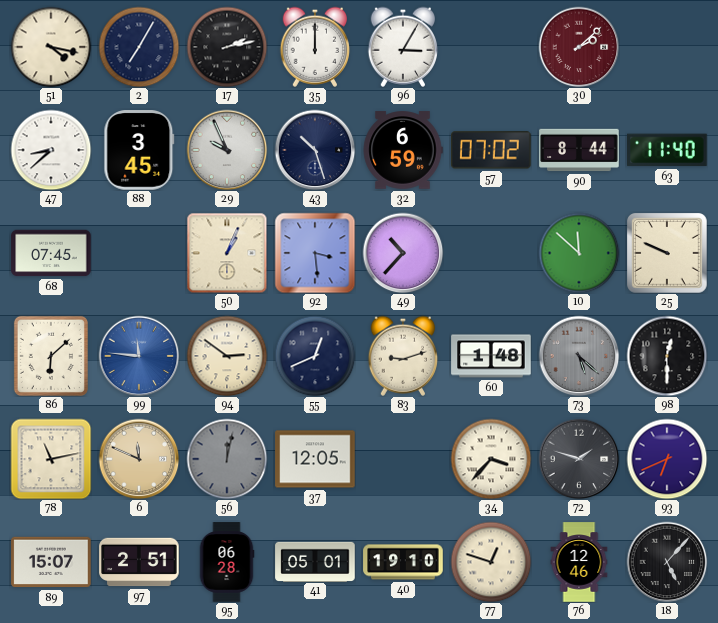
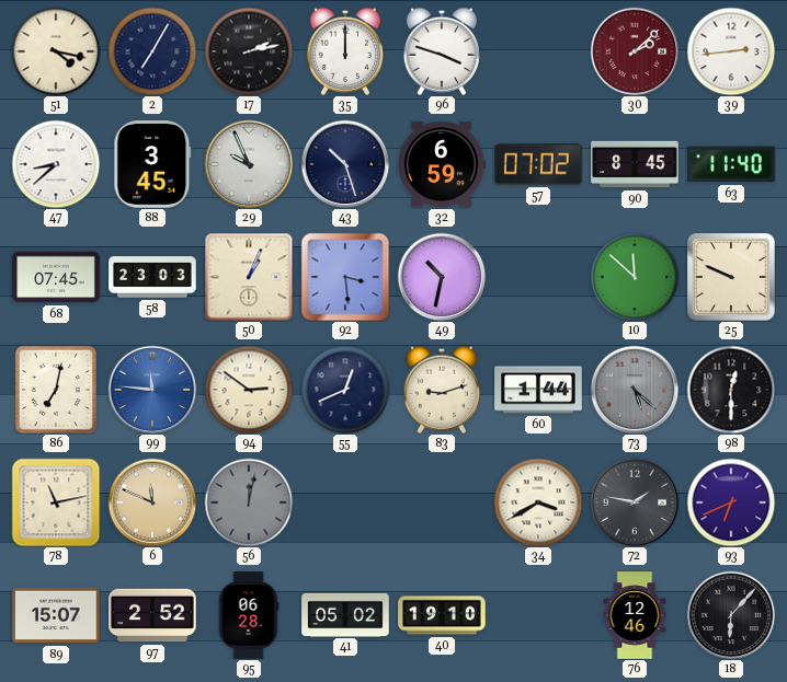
96: 3:05 -> 3:48 (442, 51)
39: none -> 2:44 (731, 51)
90: 8:44 -> 8:45 (635, 164)
58: none -> 23:03 (152, 277)
49: 10:37 -> 10:32 (442, 277)
86: 6:08 -> 7:02 (56, 390)
60: 1:48 -> 1:44 (538, 390)
37: 12:05 -> none (315, 459)
34: 3:37 -> 3:40 (538, 502)
72: 1:48 -> 1:47 (635, 502)
97: 2:51 -> 2:52 (152, 615)
41: 05:01 -> 05:02 (345, 614)
77: 12:48 -> none (491, 562)
18: 5:07 -> 6:07 (731, 615)
